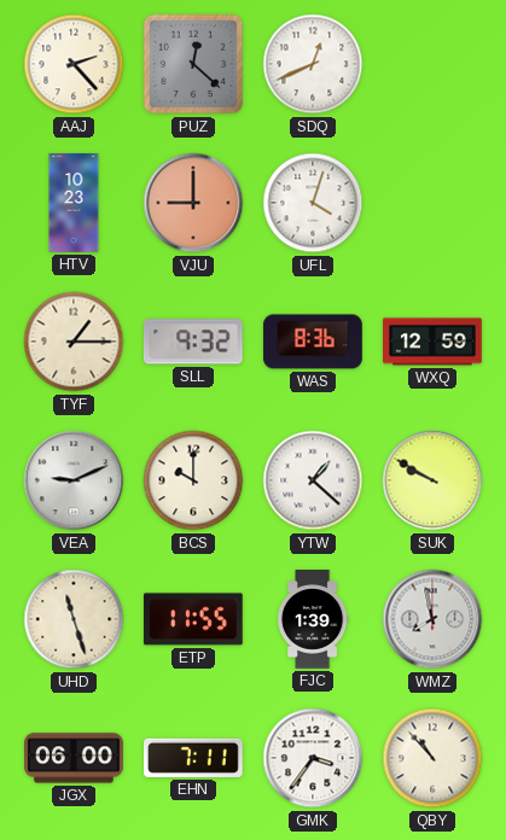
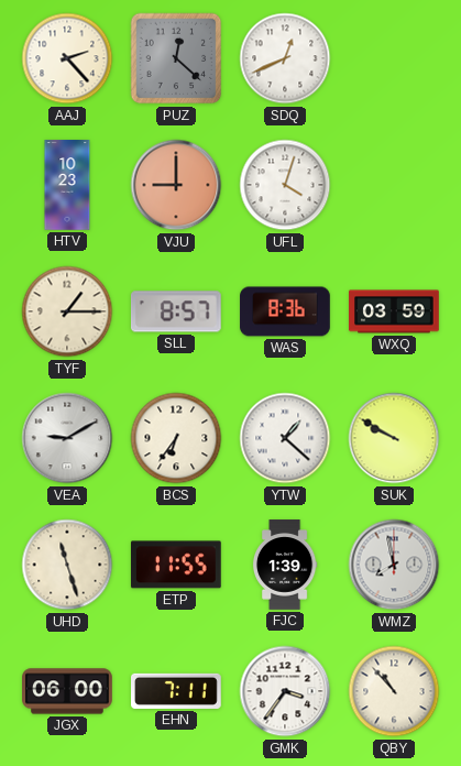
SLL: 9:32 -> 8:57 (176, 311)
WXQ: 12:59 -> 03:59 (394, 311)
VEA: 9:11 -> 9:10 (67, 438)
BCS: 10:00 -> 6:36 (176, 438)
